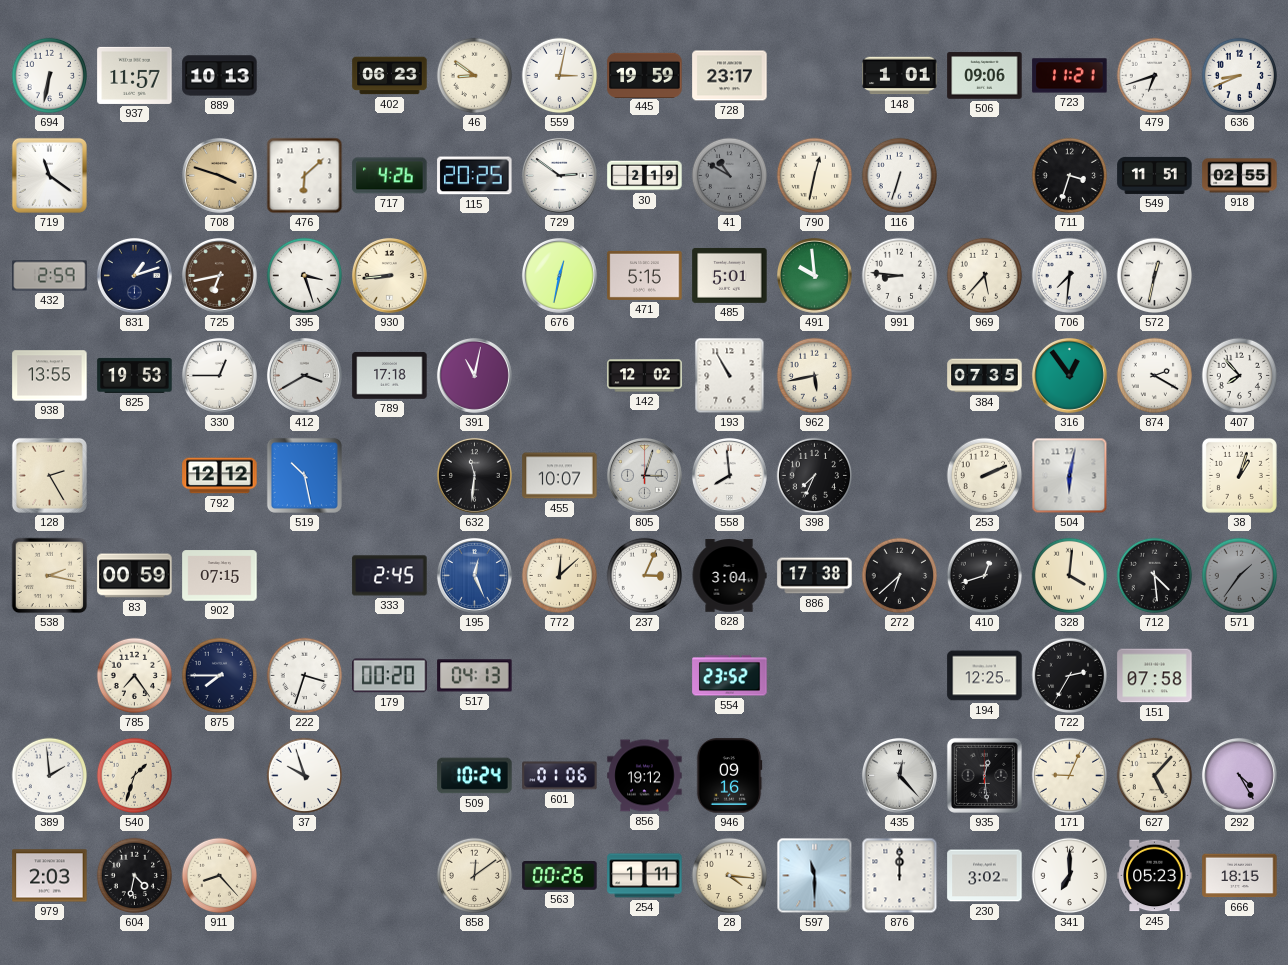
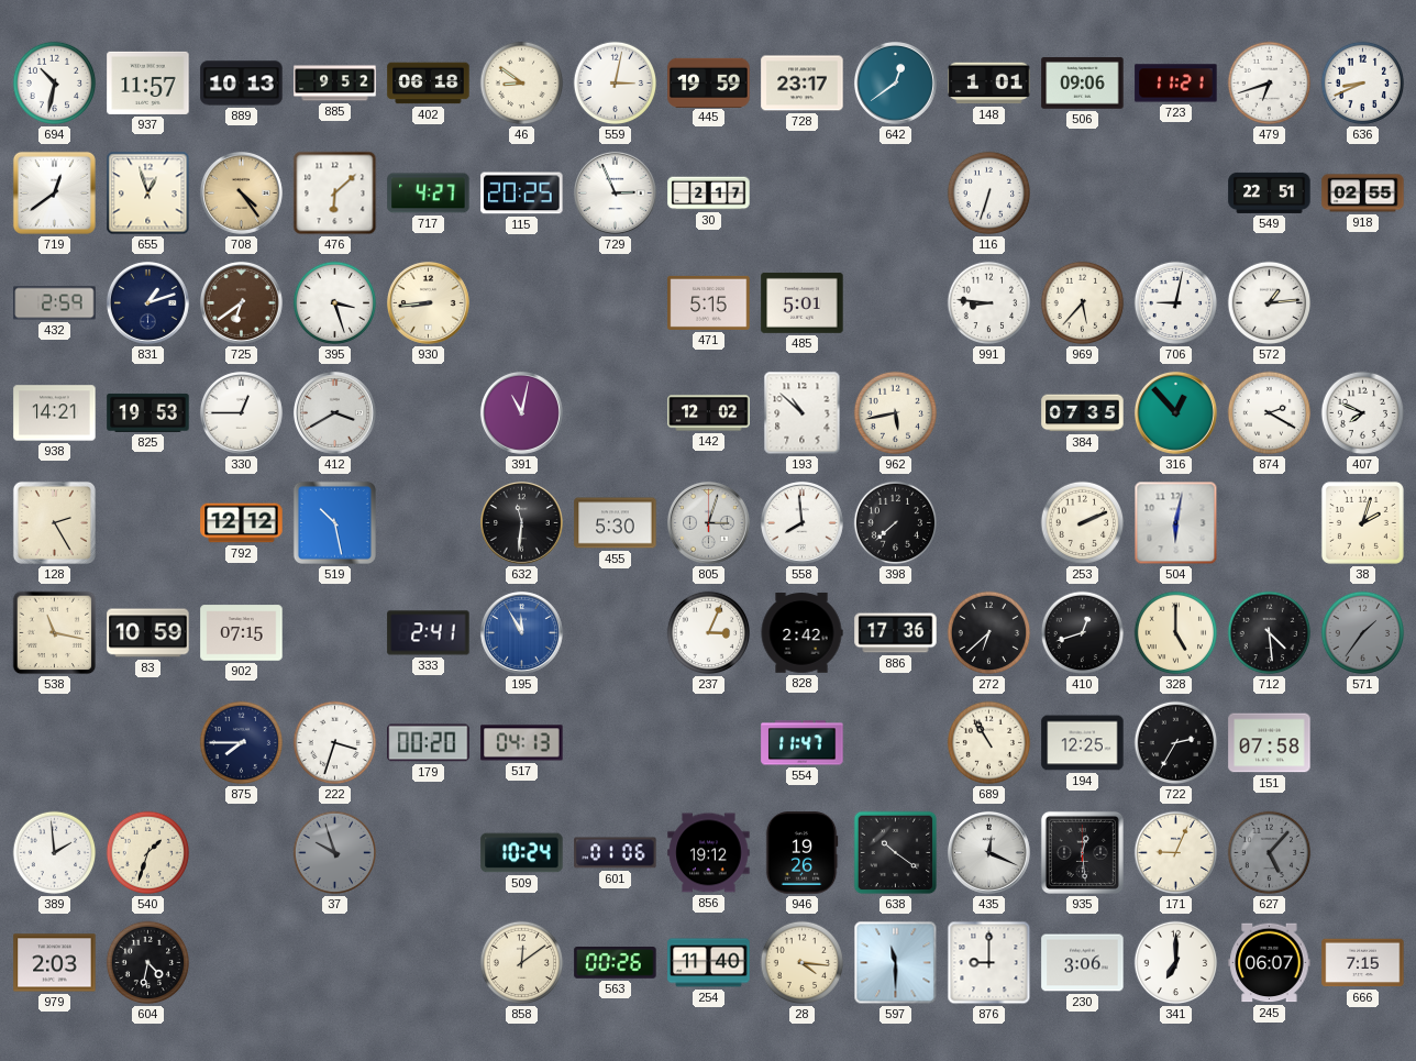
694: 6:32 -> 10:32 (55, 84)
885: none -> 9:52 (335, 84)
402: 06:23 -> 06:18 (429, 84)
642: none -> 12:39 (895, 82)
719: 11:21 -> 12:39 (54, 192)
655: none -> 12:57 (148, 194)
708: 3:48 -> 4:24 (241, 192)
717: 4:26 -> 4:27 (429, 194)
729: 2:51 -> 2:56 (615, 192)
30: 2:19 -> 2:17 (709, 194)
41: 10:50 -> none (730, 176)
790: 12:32 -> none (815, 176)
711: 3:33 -> none (1070, 176)
549: 11:51 -> 22:51 (1270, 192)
725: 6:43 -> 6:39 (241, 302)
676: 12:32 -> none (559, 275)
491: 9:59 -> none (814, 275)
706: 7:31 -> 9:02 (1176, 303)
572: 12:32 -> 1:14 (1270, 303)
938: 13:55 -> 14:21 (55, 413)
789: 17:18 -> none (390, 376)
193: 10:55 -> 10:52 (803, 413)
316: 12:54 -> 12:53 (1175, 412)
407: 7:53 -> 7:49 (1363, 413)
455: 10:07 -> 5:30 (616, 523)
398: 7:34 -> 7:38 (896, 523)
38: 1:03 -> 2:03 (1362, 522)
538: 2:17 -> 11:17 (55, 633)
83: 00:59 -> 10:59 (148, 633)
333: 2:45 -> 2:41 (429, 633)
195: 12:26 -> 11:55 (521, 632)
772: 12:08 -> none (560, 576)
828: 3:04 -> 2:42 (801, 633)
886: 17:38 -> 17:36 (896, 633)
328: 4:01 -> 5:00 (1176, 633)
785: 7:24 -> none (135, 676)
554: 23:52 -> 11:47 (803, 743)
689: none -> 10:55 (989, 743)
37 dial: white -> grey (335, 853)
946: 09:16 -> 19:26 (801, 853)
638: none -> 10:21 (896, 853)
435: 12:23 -> 12:19 (988, 852)
627 dial: cream -> grey (1270, 853)
292: 4:25 -> none (1239, 775)
911: 8:23 -> none (220, 876)
254: 1:11 -> 11:40 (709, 963)
876: 12:00 -> 9:00 (989, 963)
230: 3:02 -> 3:06 (1083, 963)
245: 05:23 -> 06:07 (1270, 963)
666: 18:15 -> 7:15 (1363, 963)
